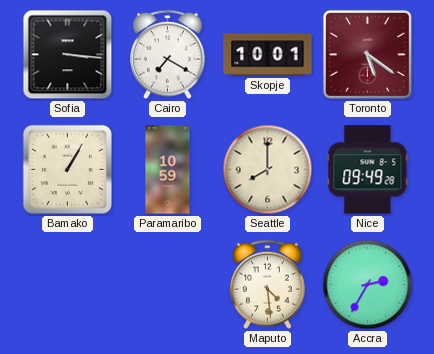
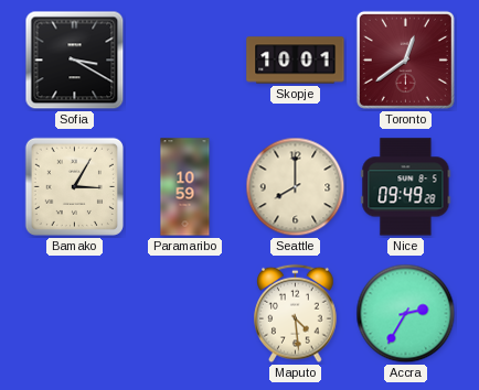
Sofia: 3:16 -> 3:20 (75, 61)
Cairo: 7:20 -> none (168, 55)
Toronto: 5:21 -> 12:39 (405, 59)
Bamako: 1:05 -> 3:05 (74, 186)
